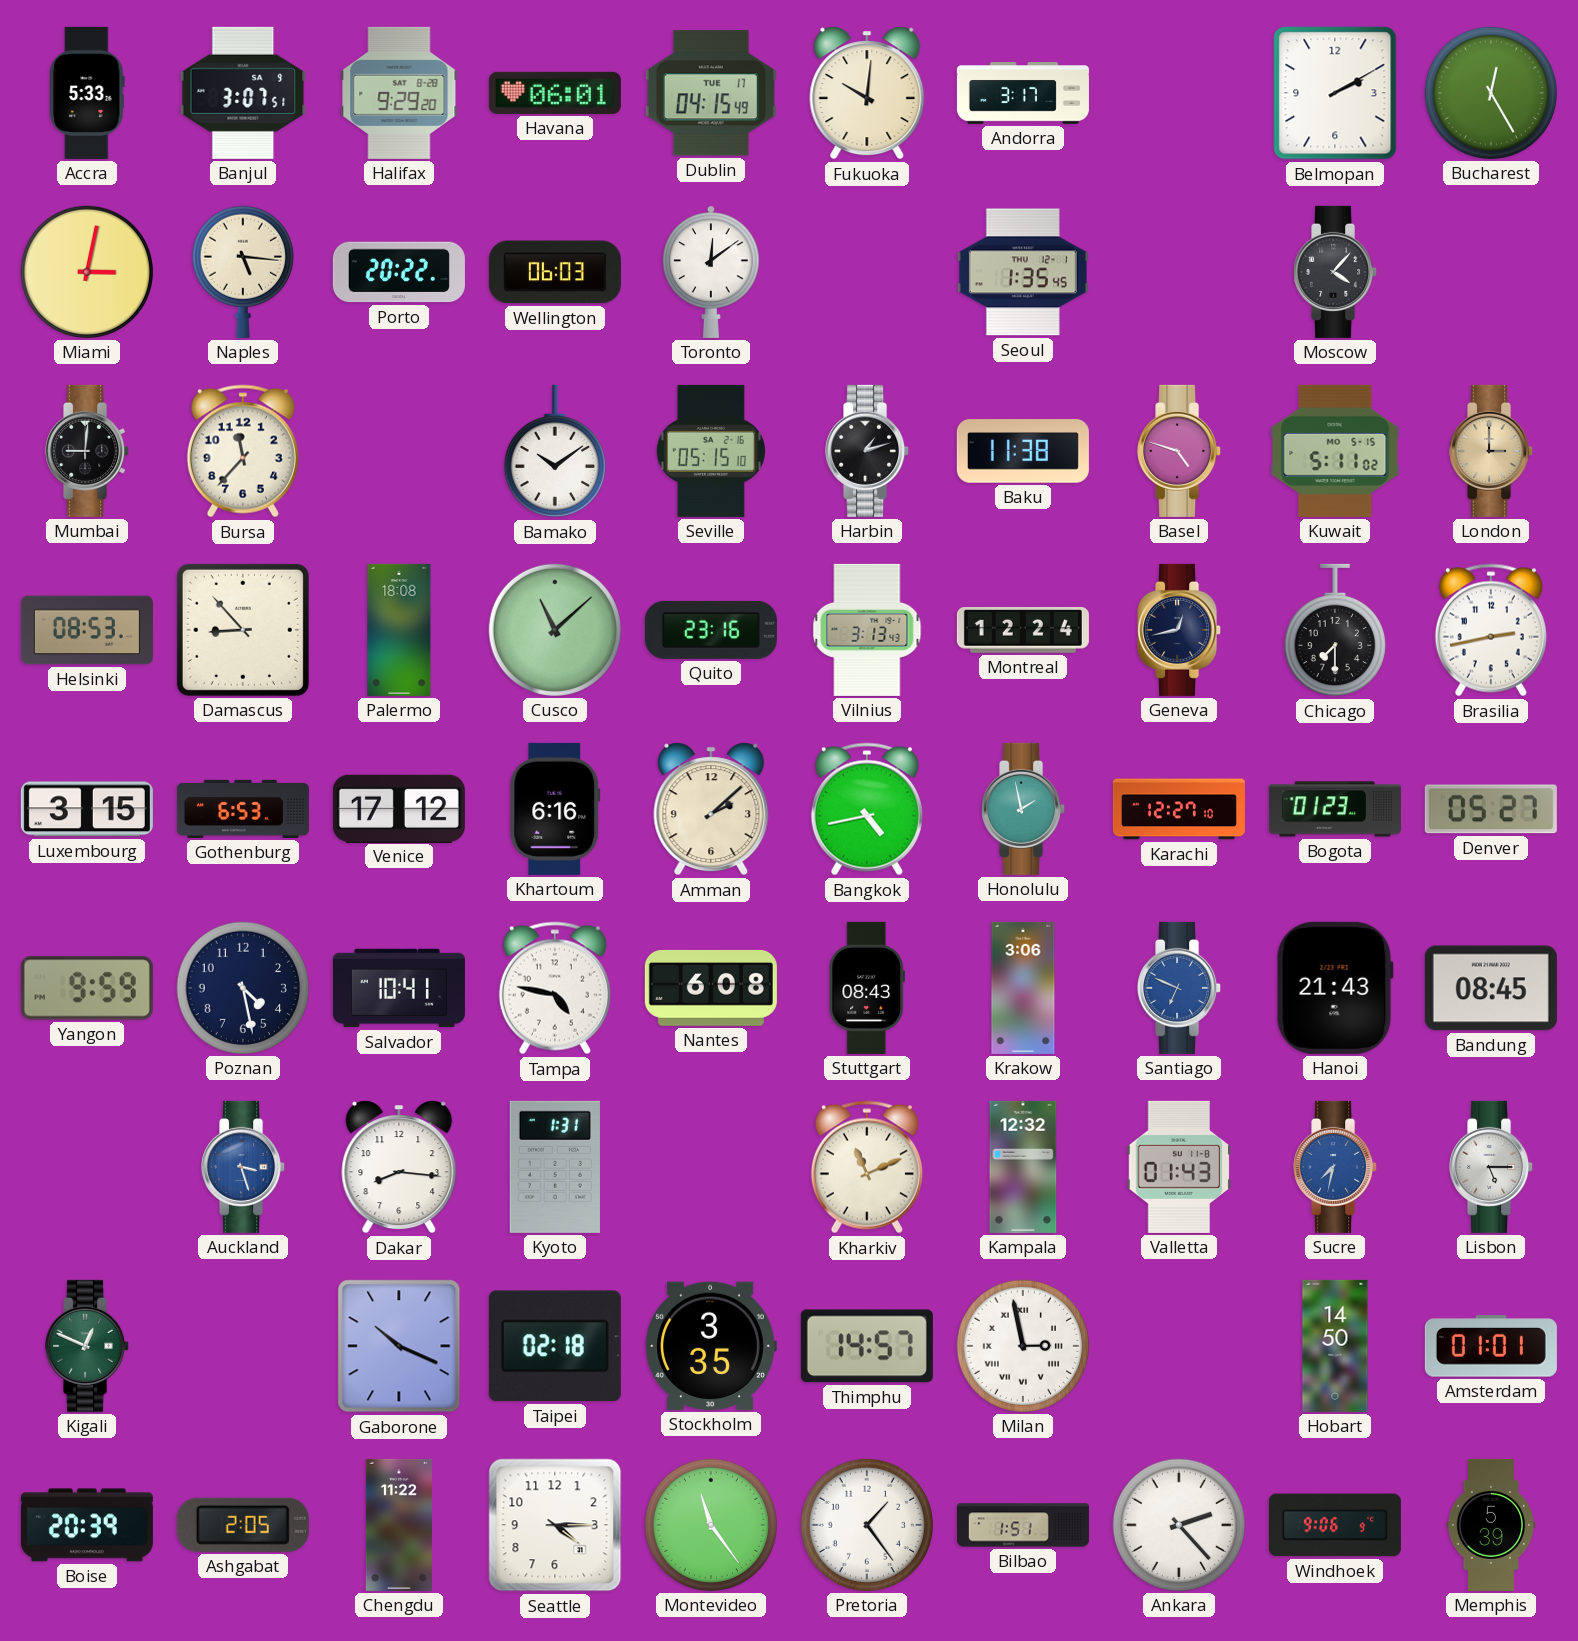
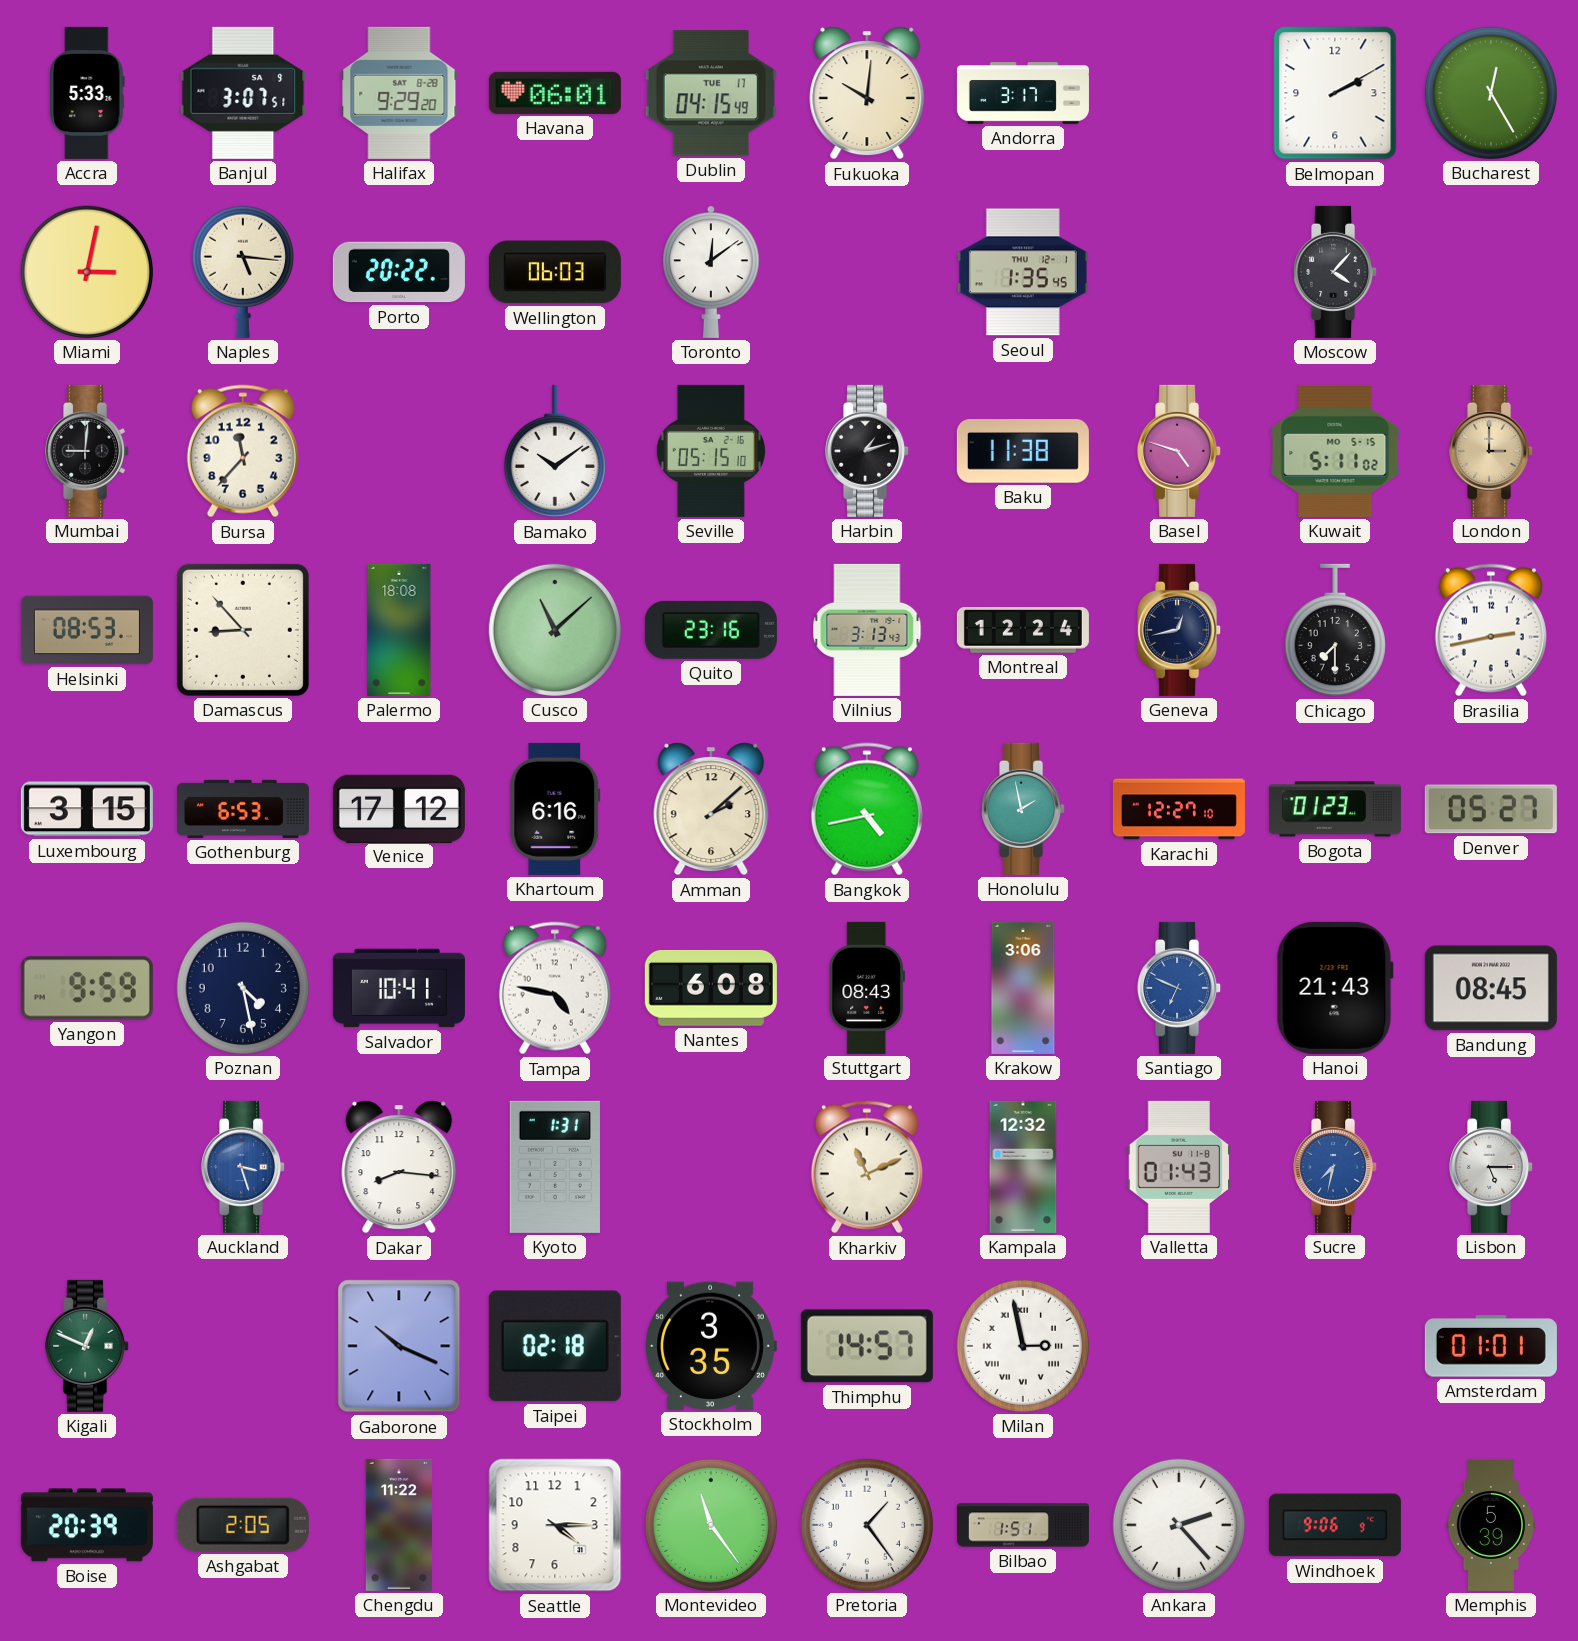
Hobart: 14:50 -> none (1335, 1346)
